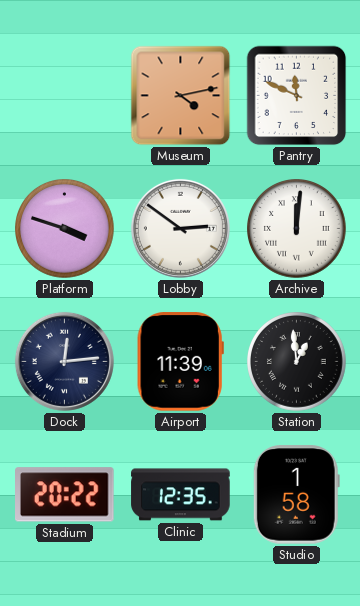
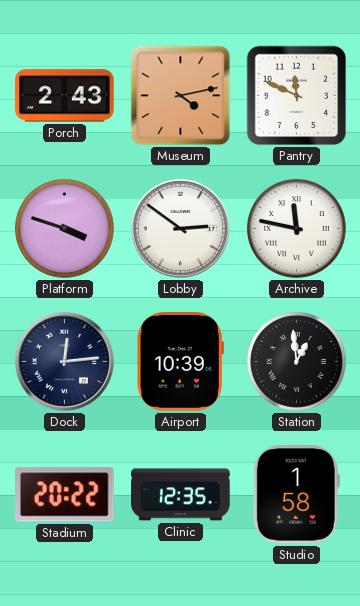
Porch: none -> 2:43 (65, 96)
Archive: 12:01 -> 11:47 (297, 229)
Airport: 11:39 -> 10:39 (180, 362)
